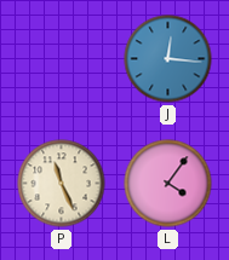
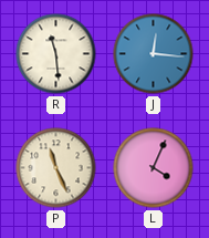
R: none -> 11:29 (56, 54)
L: 4:06 -> 4:04 (154, 168)
